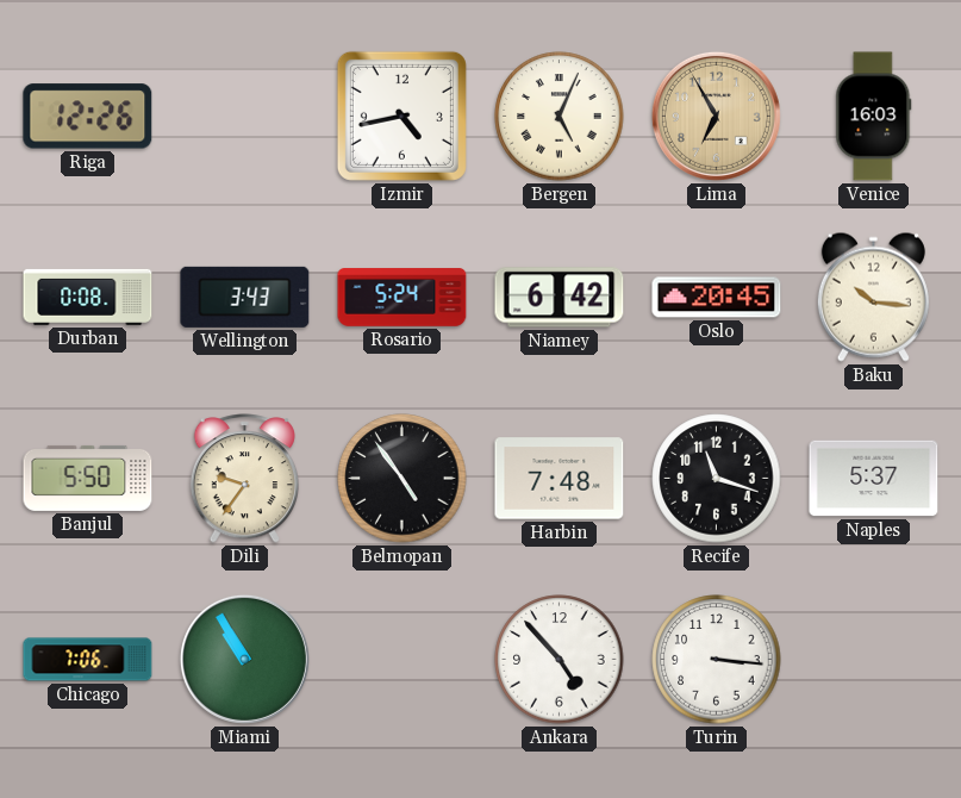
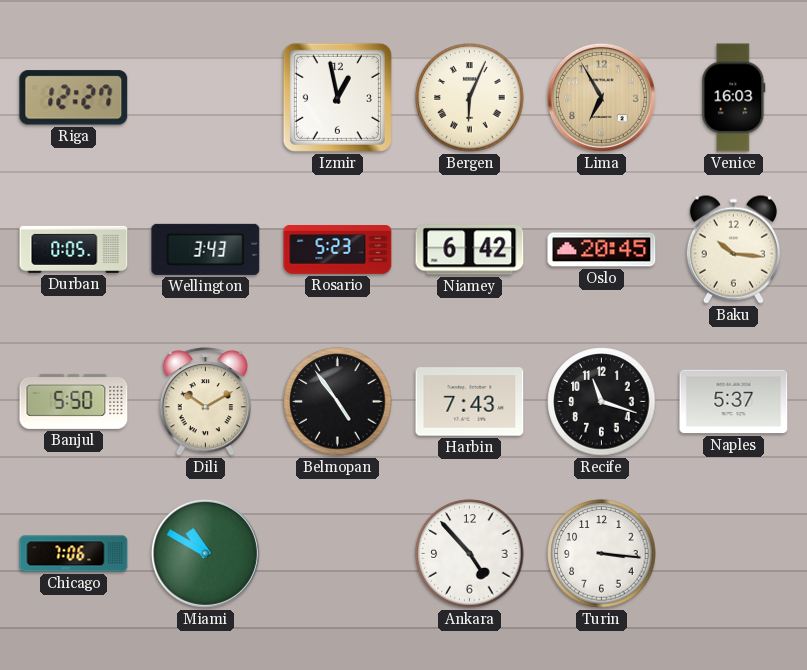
Riga: 12:26 -> 12:27 (74, 98)
Izmir: 4:43 -> 12:58 (337, 97)
Bergen: 5:04 -> 6:04 (470, 98)
Durban: 0:08 -> 0:05 (74, 249)
Rosario: 5:24 -> 5:23 (338, 250)
Dili: 9:36 -> 10:10 (205, 402)
Harbin: 7:48 -> 7:43 (470, 402)
Miami: 10:55 -> 10:50 (205, 553)
